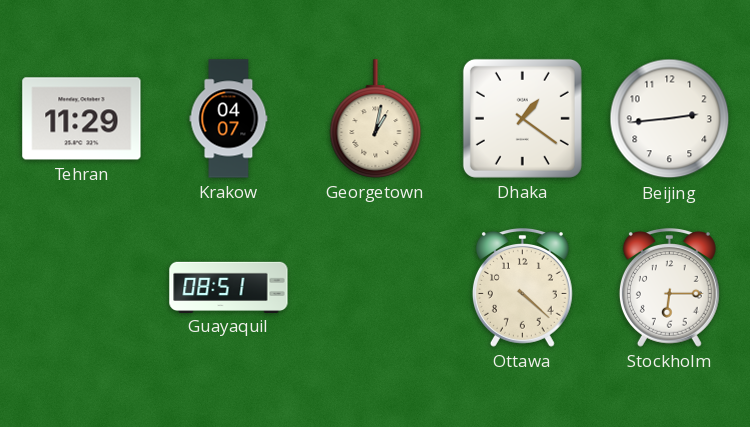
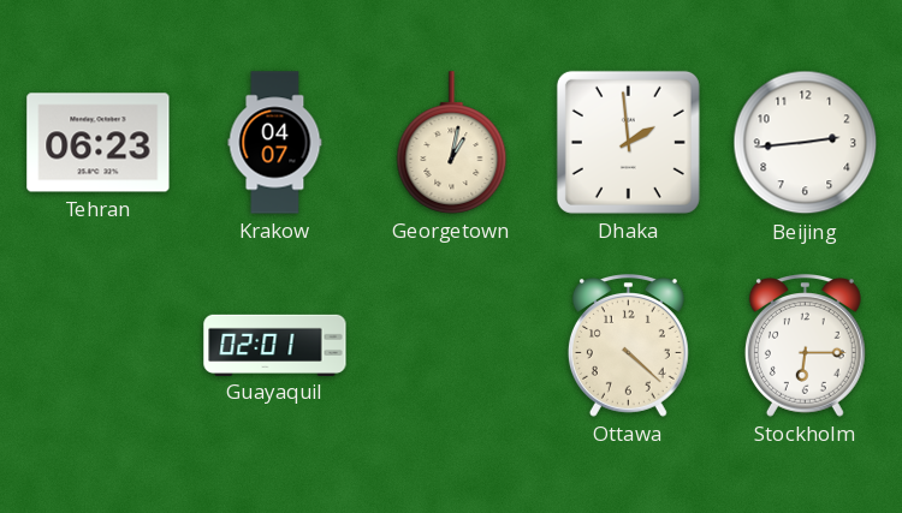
Tehran: 11:29 -> 06:23 (99, 143)
Dhaka: 1:21 -> 1:59 (628, 142)
Guayaquil: 08:51 -> 02:01 (275, 345)
